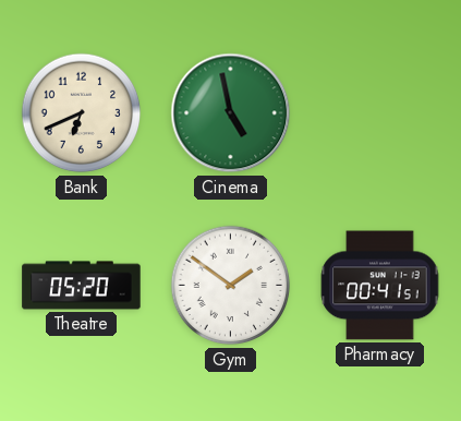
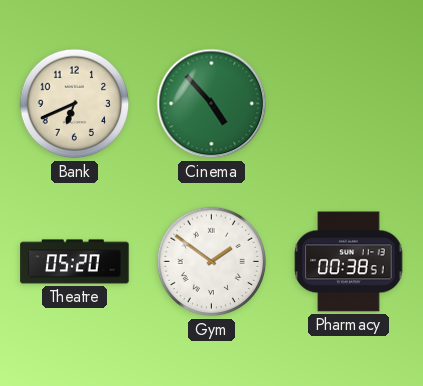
Cinema: 4:58 -> 4:53 (212, 104)
Pharmacy: 00:41 -> 00:38 (349, 262)
